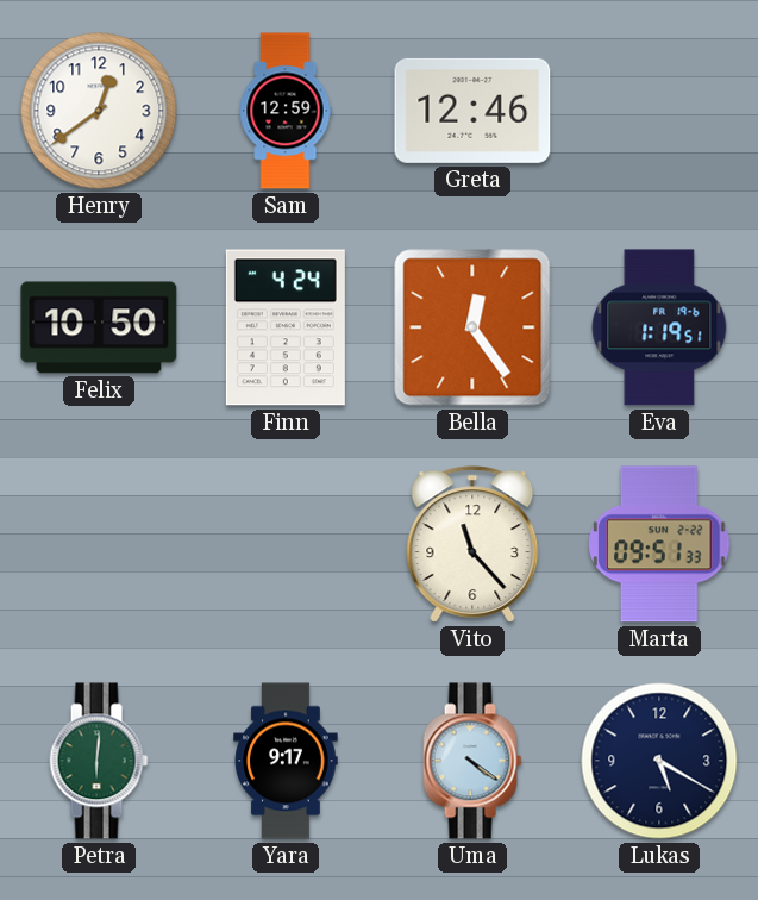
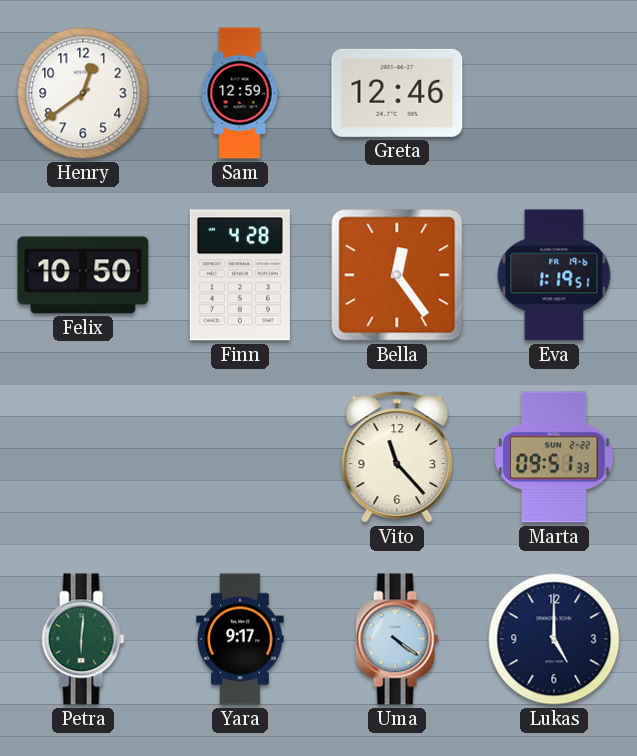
Finn: 4:24 -> 4:28 (240, 275)
Lukas: 5:20 -> 5:00 (554, 639)
